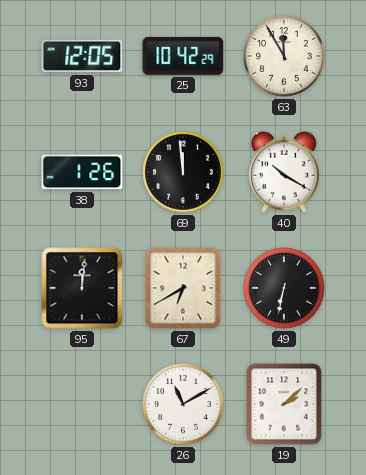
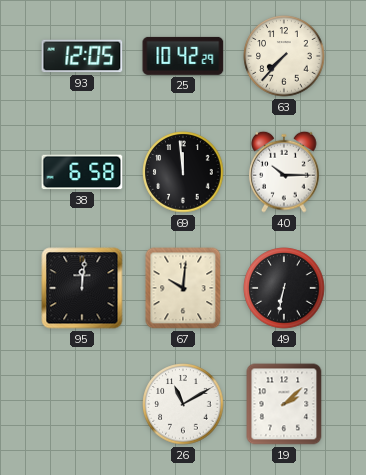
63: 11:55 -> 7:37 (284, 56)
38: 1:26 -> 6:58 (82, 172)
40: 10:20 -> 10:15 (284, 172)
67: 6:40 -> 10:01 (183, 288)
